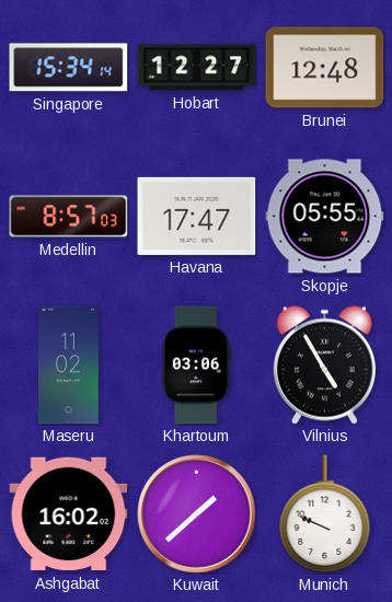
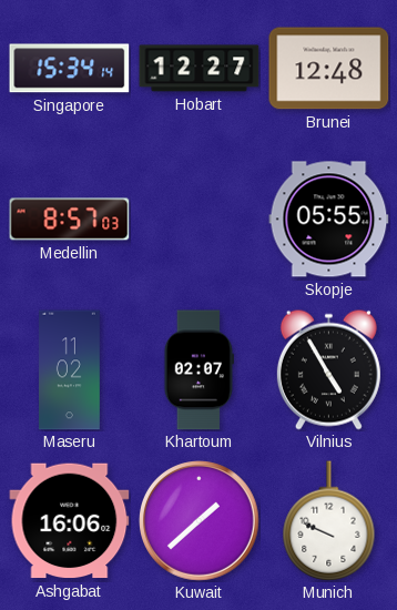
Havana: 17:47 -> none (197, 216)
Khartoum: 03:06 -> 02:07 (198, 370)
Ashgabat: 16:02 -> 16:06 (70, 521)
